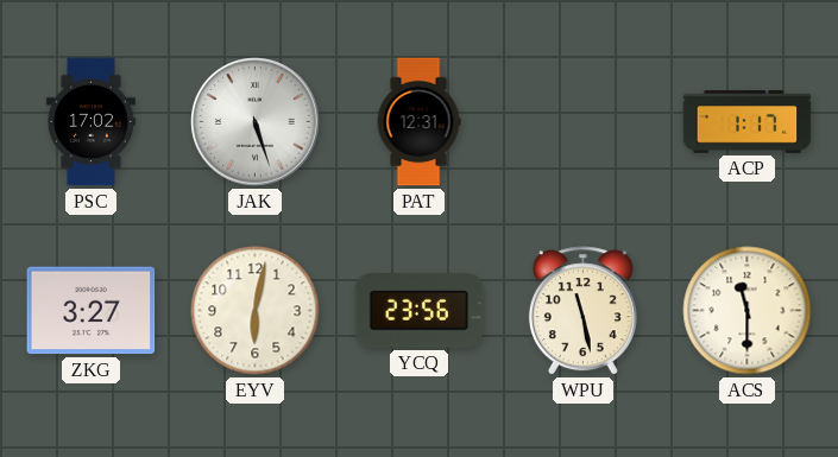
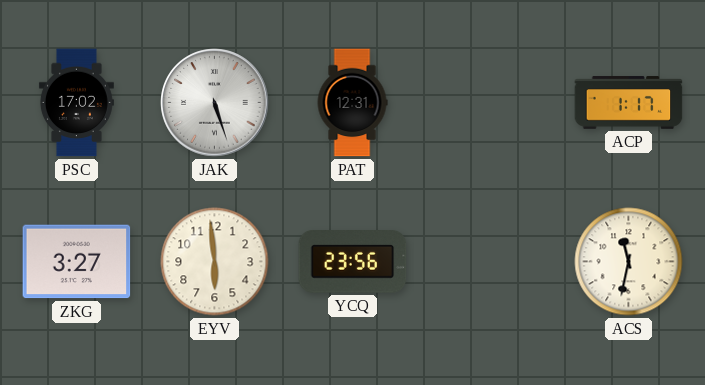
EYV: 6:02 -> 5:59 (215, 262)
WPU: 11:28 -> none (582, 311)
ACS: 11:30 -> 11:32 (629, 262)
